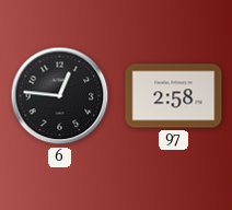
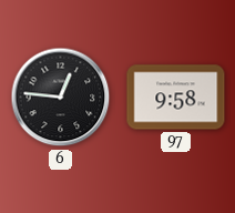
97: 2:58 -> 9:58 (176, 98)
